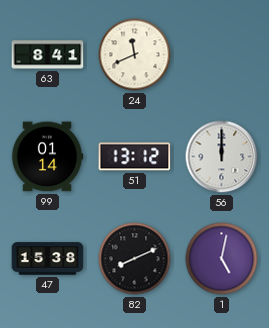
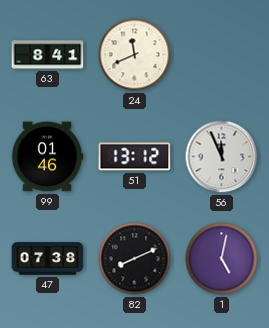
99: 01:14 -> 01:46 (47, 157)
56: 12:00 -> 11:56 (222, 157)
47: 15:38 -> 07:38 (48, 259)
